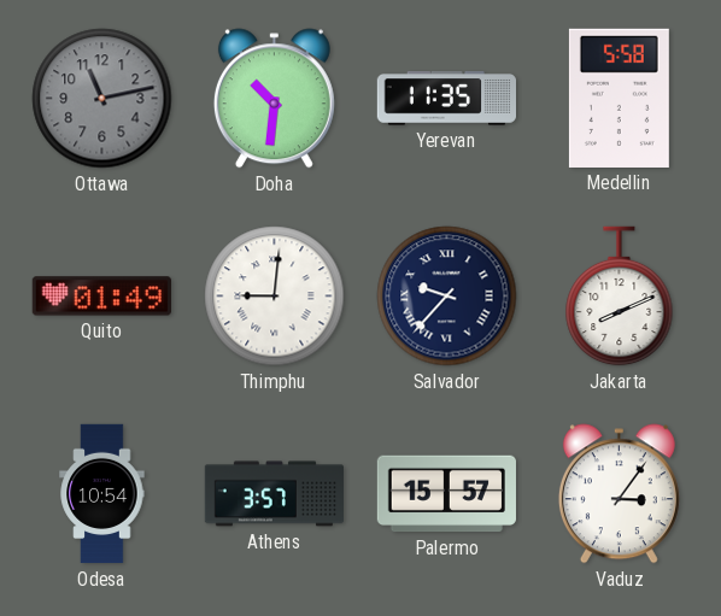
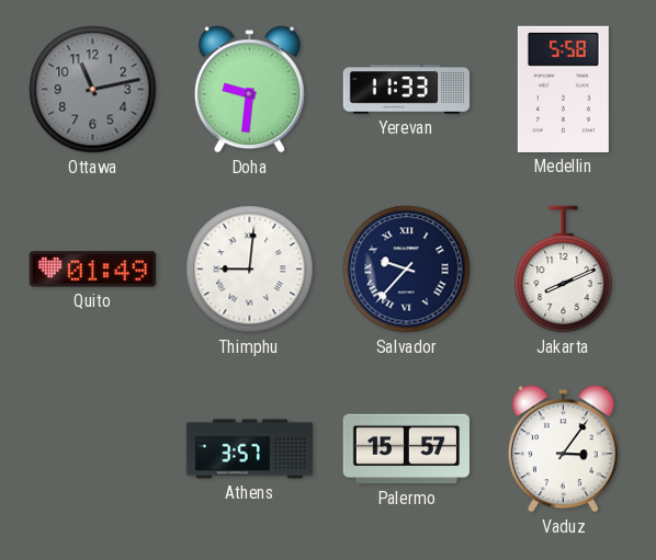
Doha: 10:31 -> 9:31 (249, 90)
Yerevan: 11:35 -> 11:33 (406, 90)
Odesa: 10:54 -> none (102, 494)
